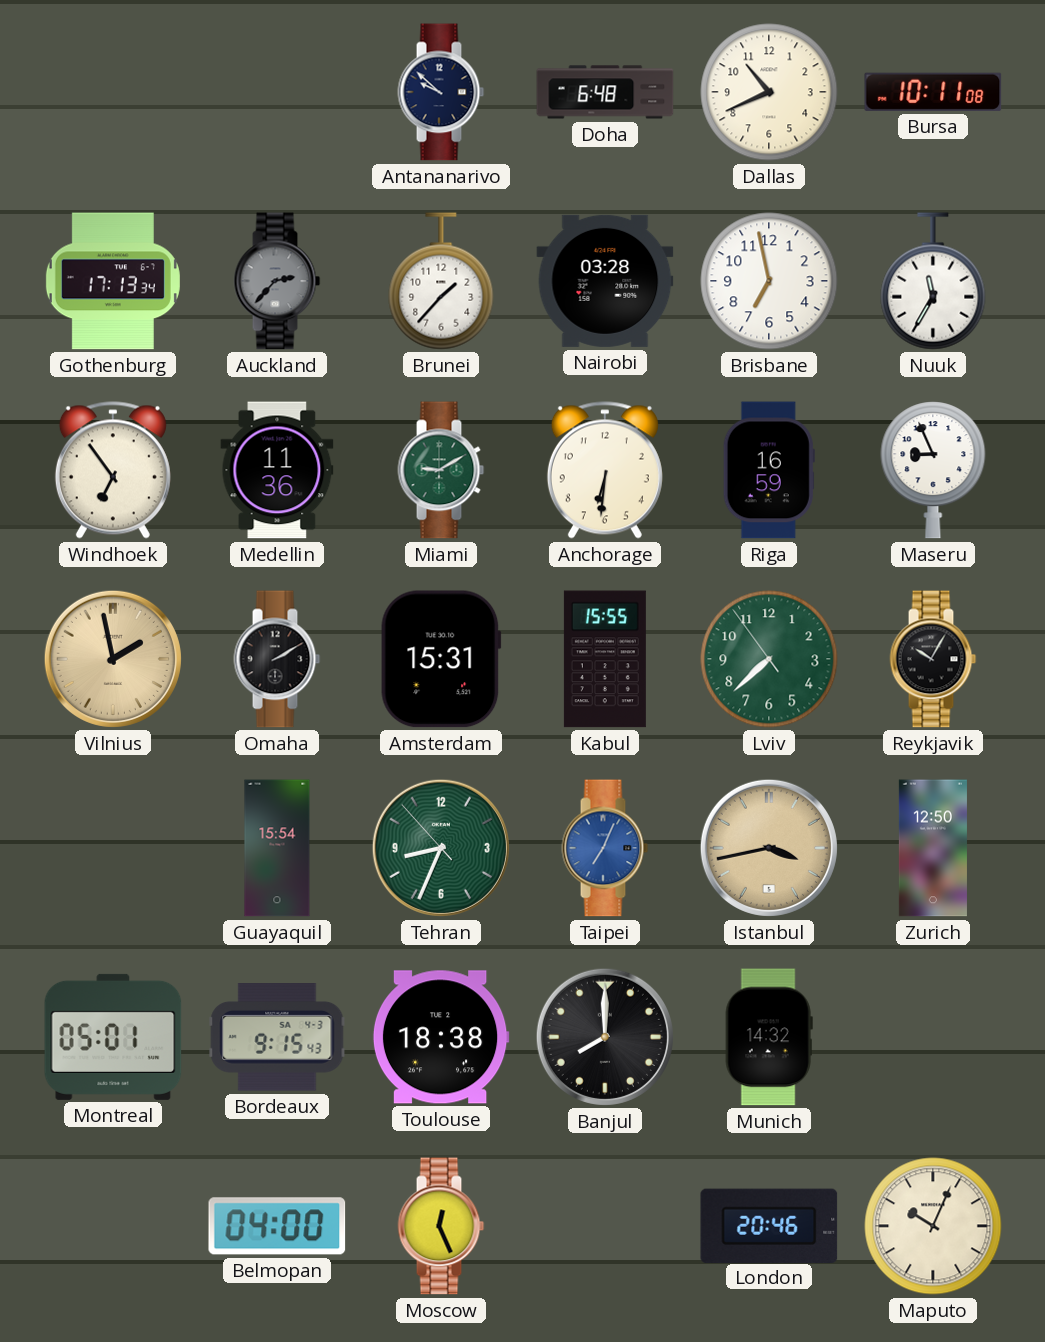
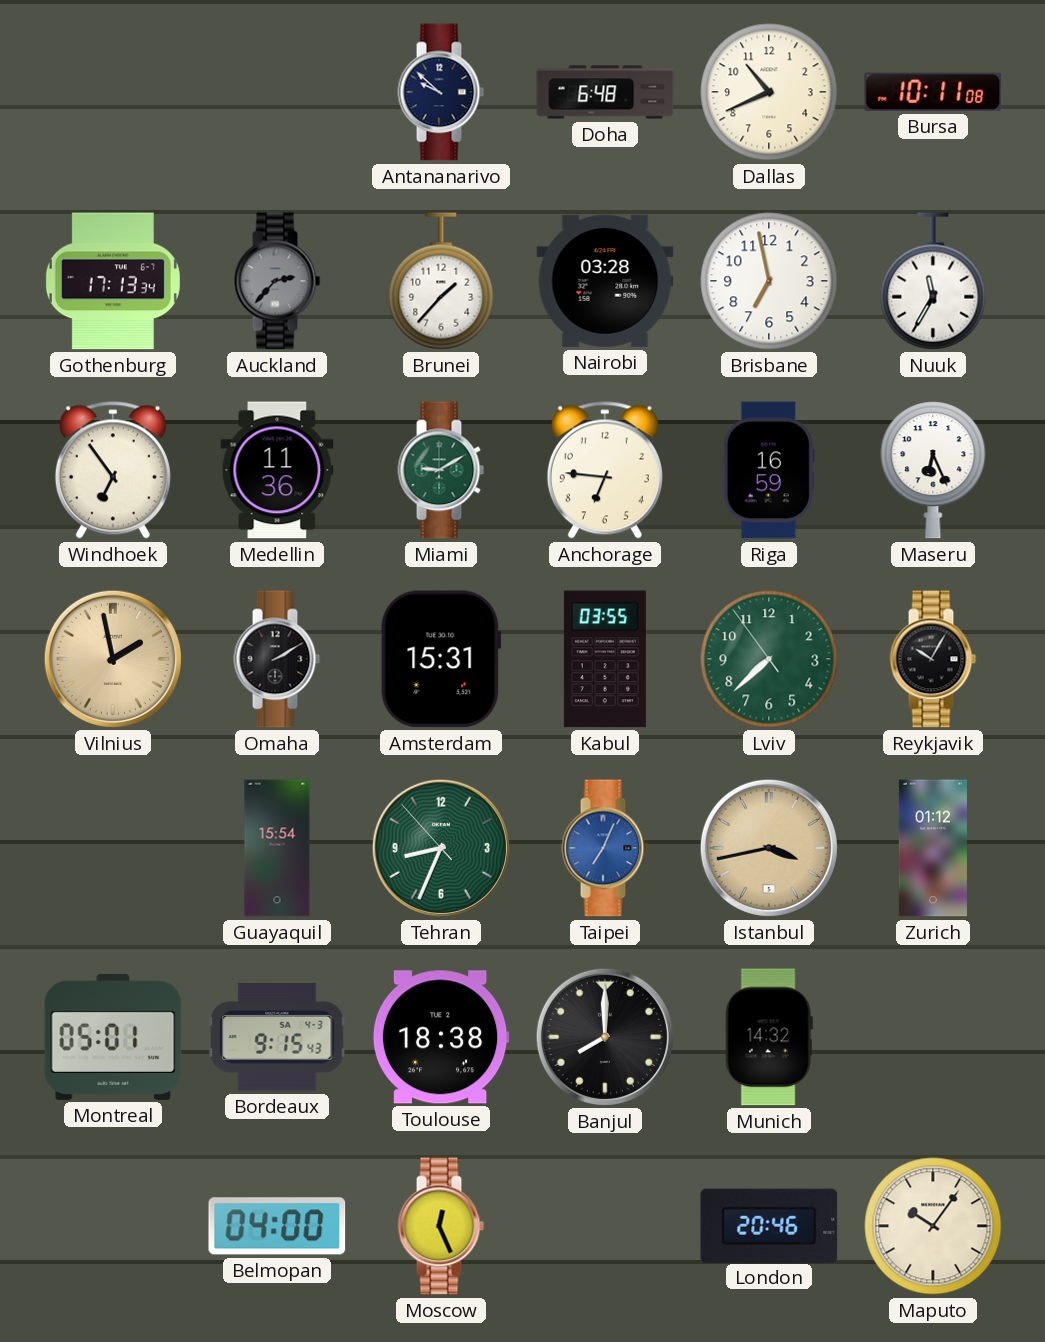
Anchorage: 6:31 -> 6:46 (605, 470)
Maseru: 8:56 -> 6:26 (933, 470)
Kabul: 15:55 -> 03:55 (605, 659)
Zurich: 12:50 -> 01:12 (933, 848)
Maputo: 10:04 -> 10:06 (933, 1226)
